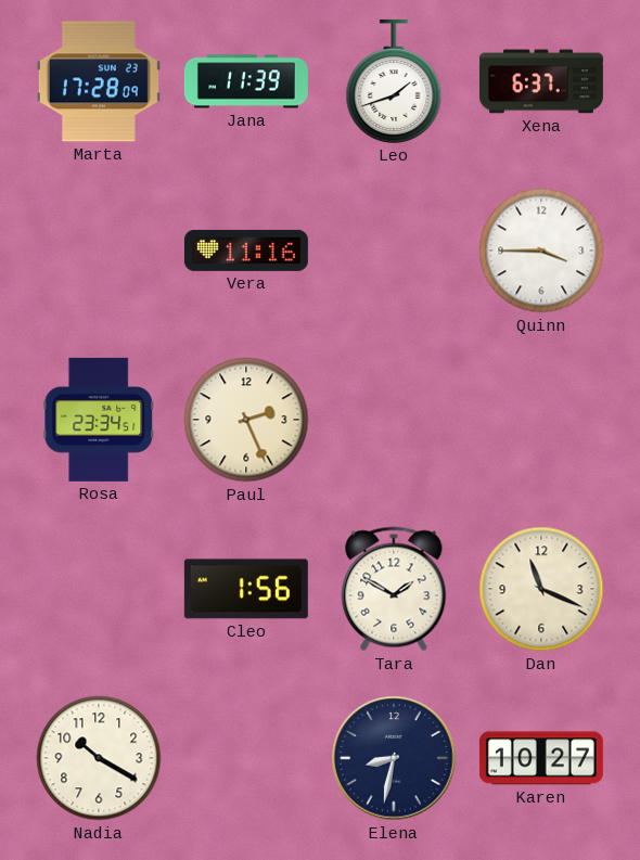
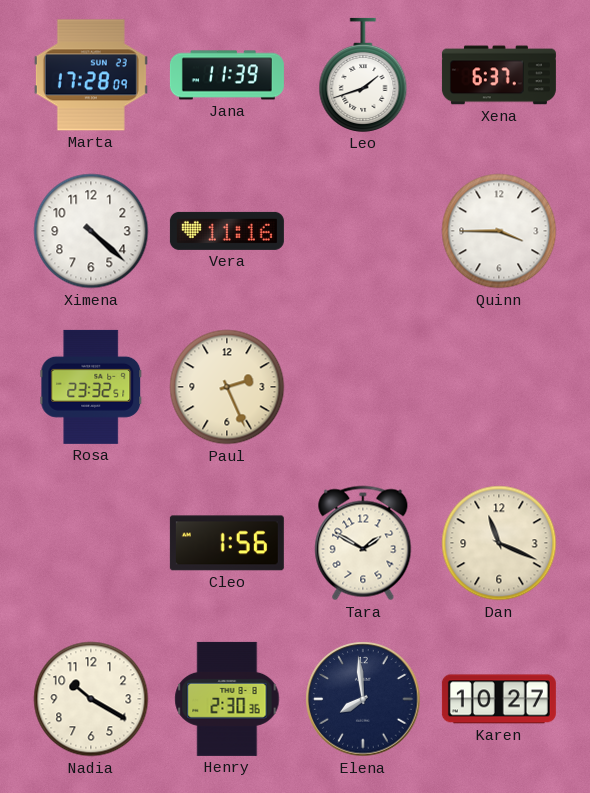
Ximena: none -> 4:22 (91, 231)
Rosa: 23:34 -> 23:32 (91, 387)
Henry: none -> 2:30 (227, 699)
Elena: 8:32 -> 7:59 (363, 699)
